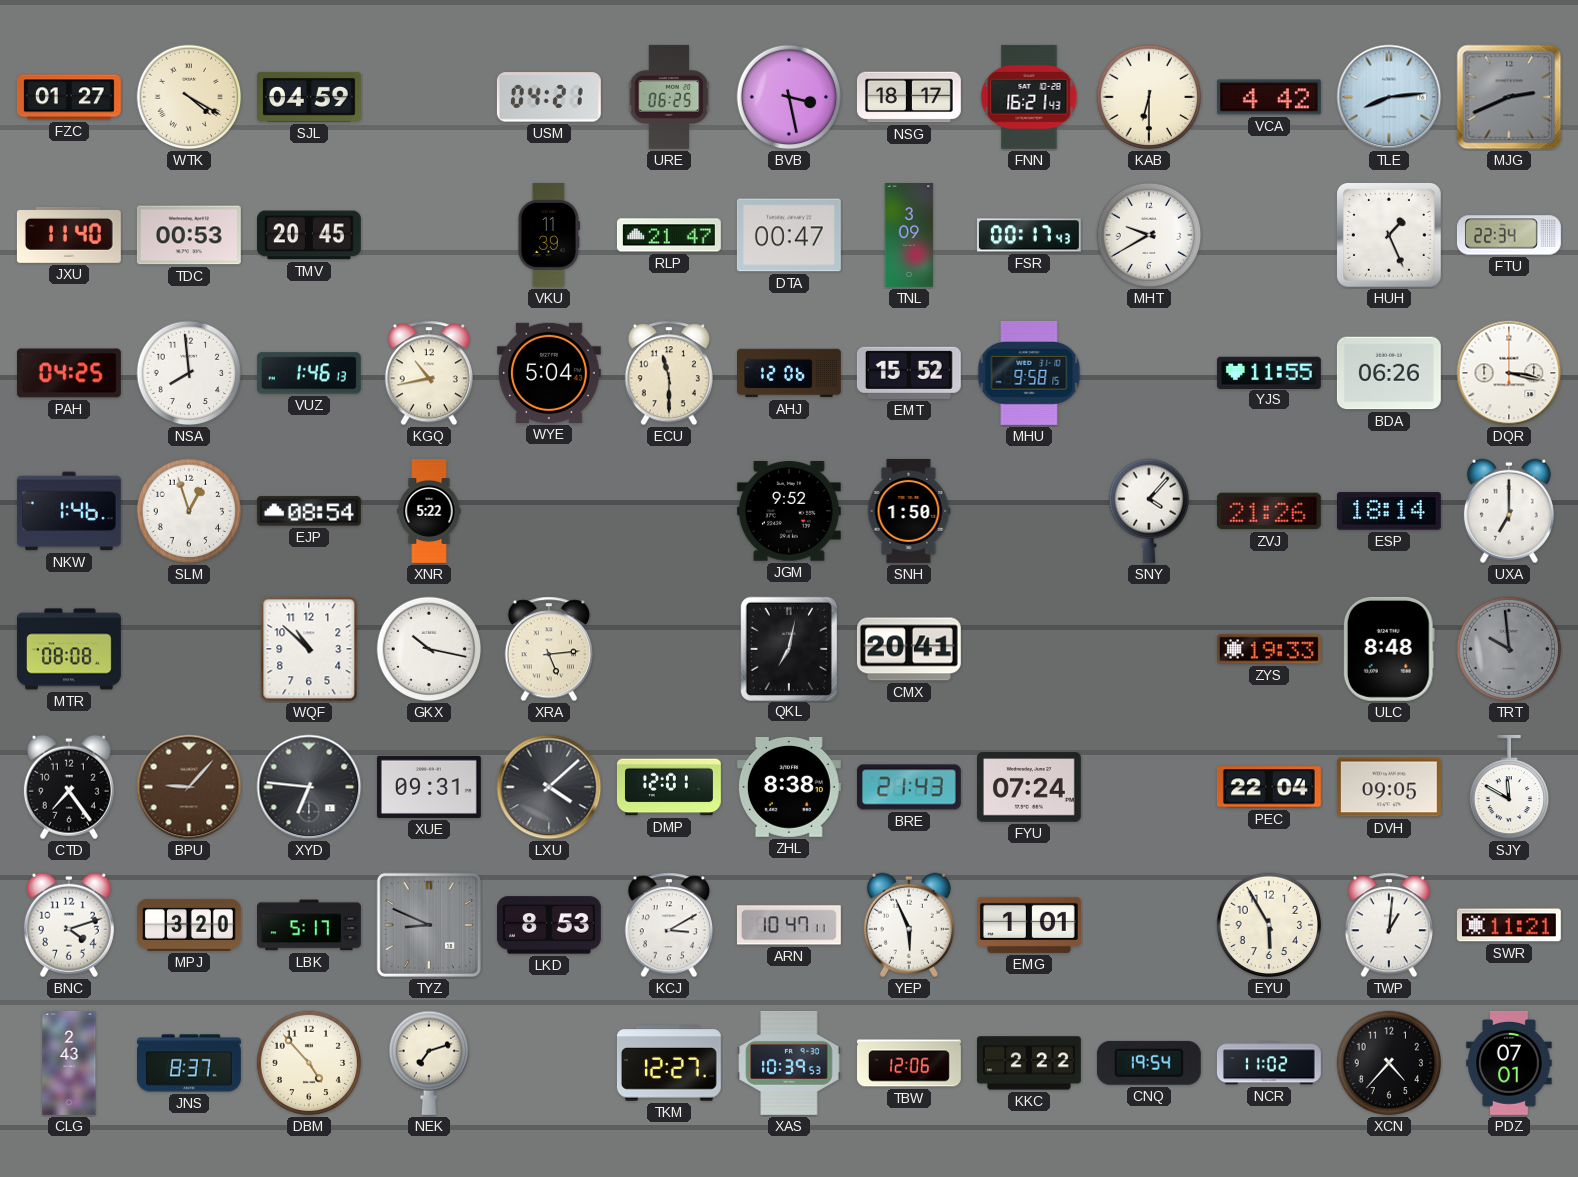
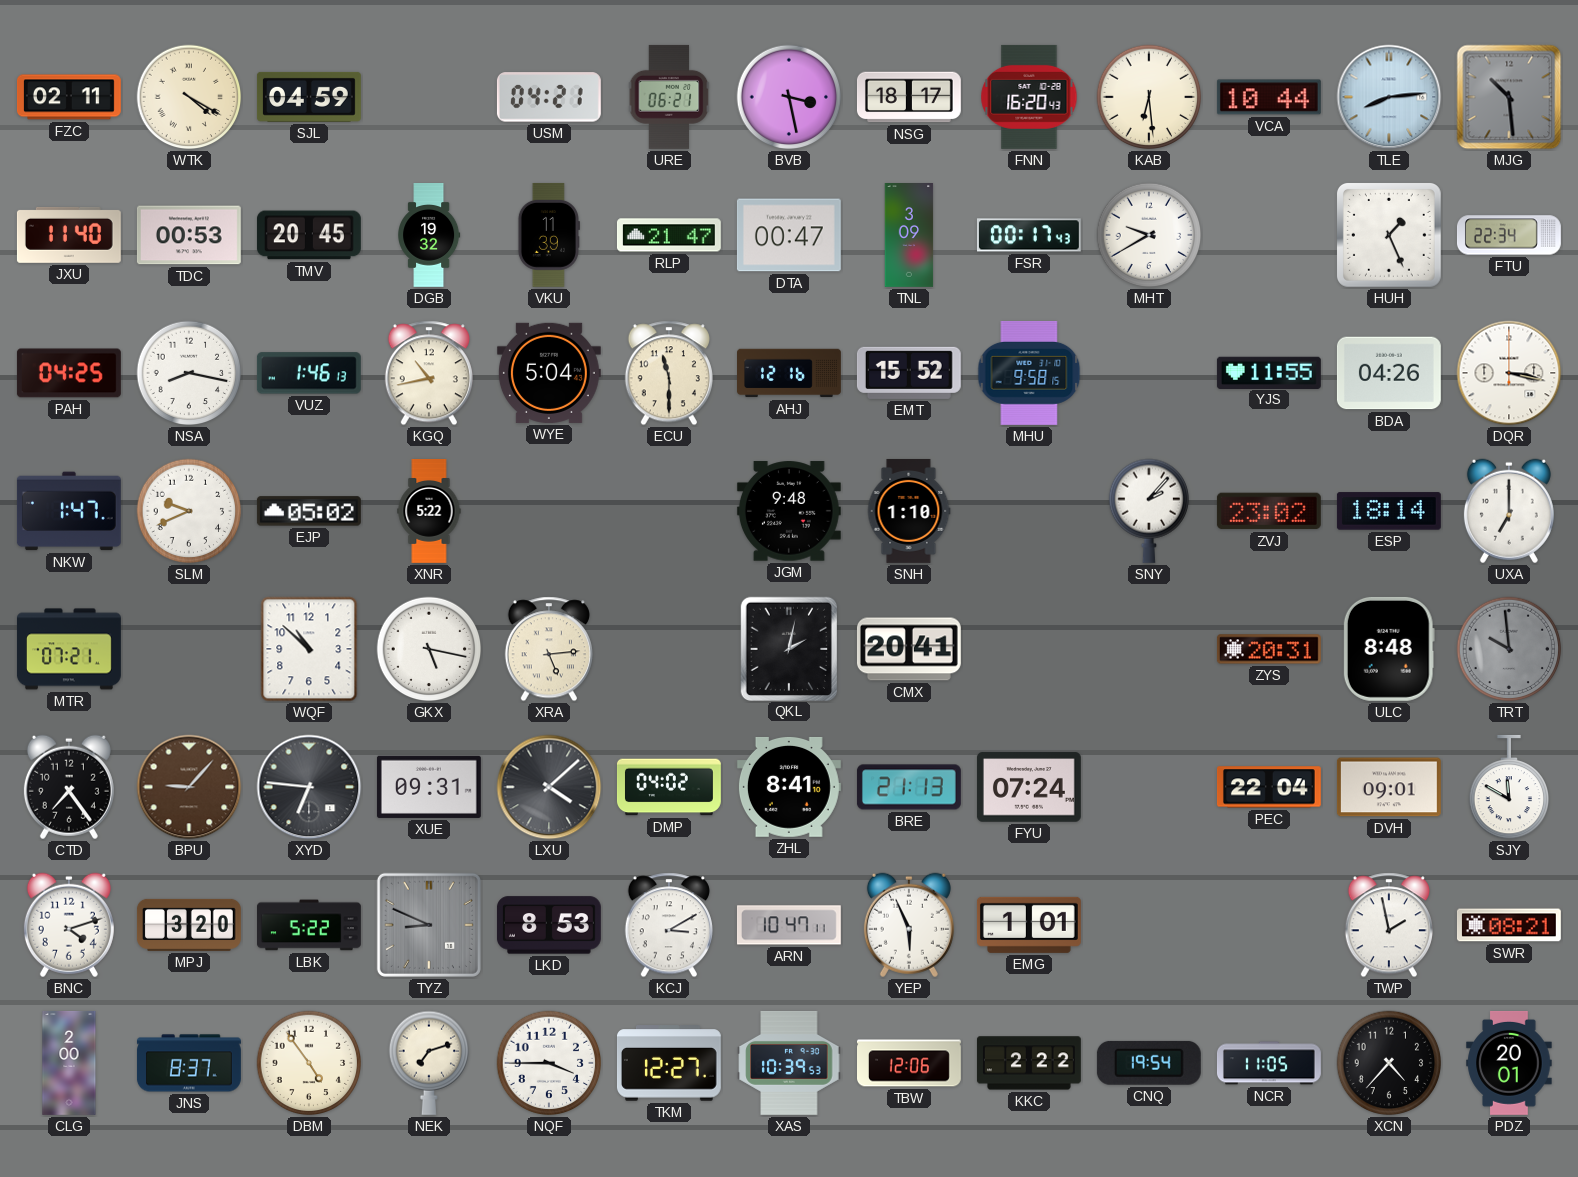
FZC: 01:27 -> 02:11 (69, 97)
URE: 06:25 -> 06:21 (669, 97)
FNN: 16:21 -> 16:20 (1029, 97)
KAB: 6:30 -> 6:29 (1149, 97)
VCA: 4:42 -> 10:44 (1269, 97)
MJG: 2:41 -> 10:29 (1509, 97)
DGB: none -> 19:32 (430, 236)
NSA: 7:59 -> 8:17 (189, 373)
AHJ: 12:06 -> 12:16 (790, 373)
BDA: 06:26 -> 04:26 (1389, 373)
NKW: 1:46 -> 1:47 (69, 511)
SLM: 12:57 -> 9:41 (189, 511)
EJP: 08:54 -> 05:02 (309, 511)
JGM: 9:52 -> 9:48 (789, 511)
SNH: 1:50 -> 1:10 (909, 511)
SNY: 4:07 -> 2:07 (1148, 511)
ZVJ: 21:26 -> 23:02 (1269, 511)
MTR: 08:08 -> 07:21 (69, 649)
GKX: 10:17 -> 5:17 (429, 649)
QKL: 7:02 -> 2:02 (788, 648)
ZYS: 19:33 -> 20:31 (1269, 649)
DMP: 12:01 -> 04:02 (669, 787)
ZHL: 8:38 -> 8:41 (789, 787)
BRE: 21:43 -> 21:13 (909, 787)
DVH: 09:05 -> 09:01 (1389, 787)
LBK: 5:17 -> 5:22 (310, 925)
EYU: 5:55 -> none (1269, 925)
TWP: 1:01 -> 1:58 (1389, 925)
SWR: 11:21 -> 08:21 (1509, 925)
CLG: 2:43 -> 2:00 (69, 1063)
DBM: 4:53 -> 4:54 (309, 1063)
NQF: none -> 3:45 (549, 1063)
NCR: 11:02 -> 11:05 (1269, 1063)
PDZ: 07:01 -> 20:01 (1509, 1063)
